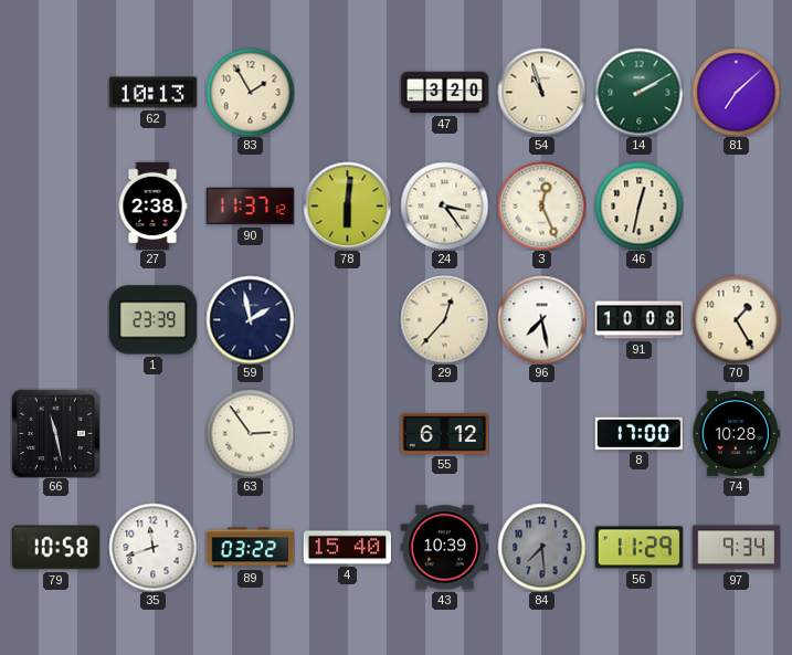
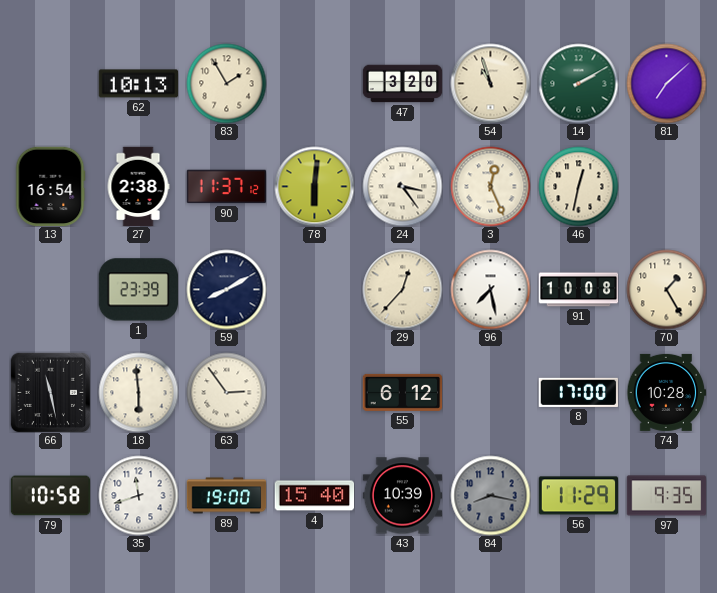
13: none -> 16:54 (50, 186)
59: 1:58 -> 8:10 (226, 289)
18: none -> 5:59 (138, 392)
89: 03:22 -> 19:00 (226, 496)
84: 7:29 -> 8:17 (490, 495)
97: 9:34 -> 9:35 (666, 496)
